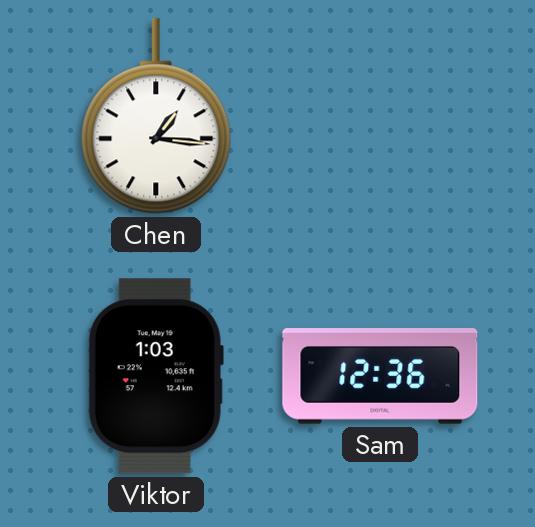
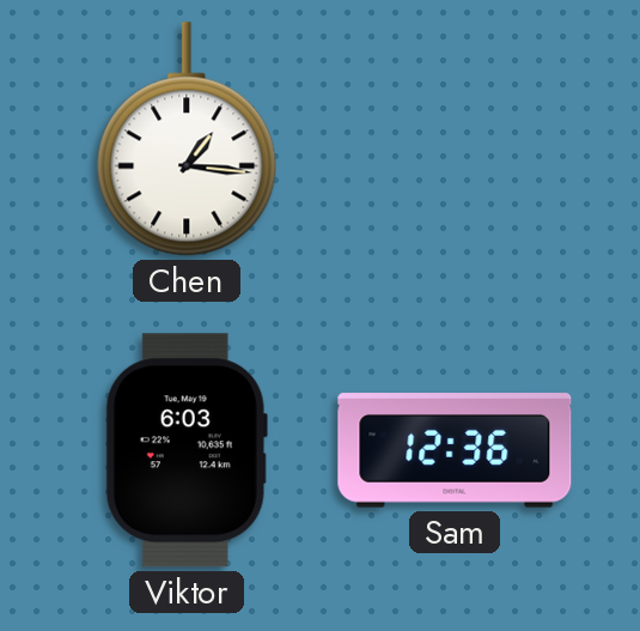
Viktor: 1:03 -> 6:03 (187, 450)
